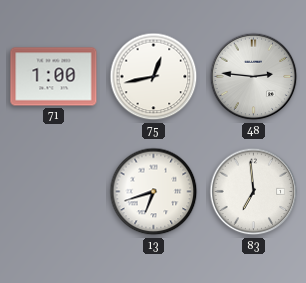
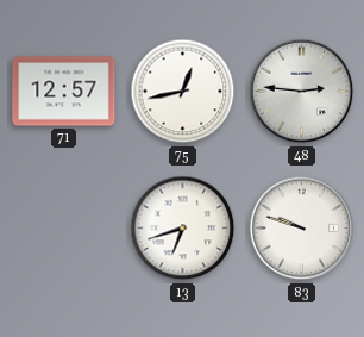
71: 1:00 -> 12:57 (64, 92)
83: 6:59 -> 9:48 (302, 229)
